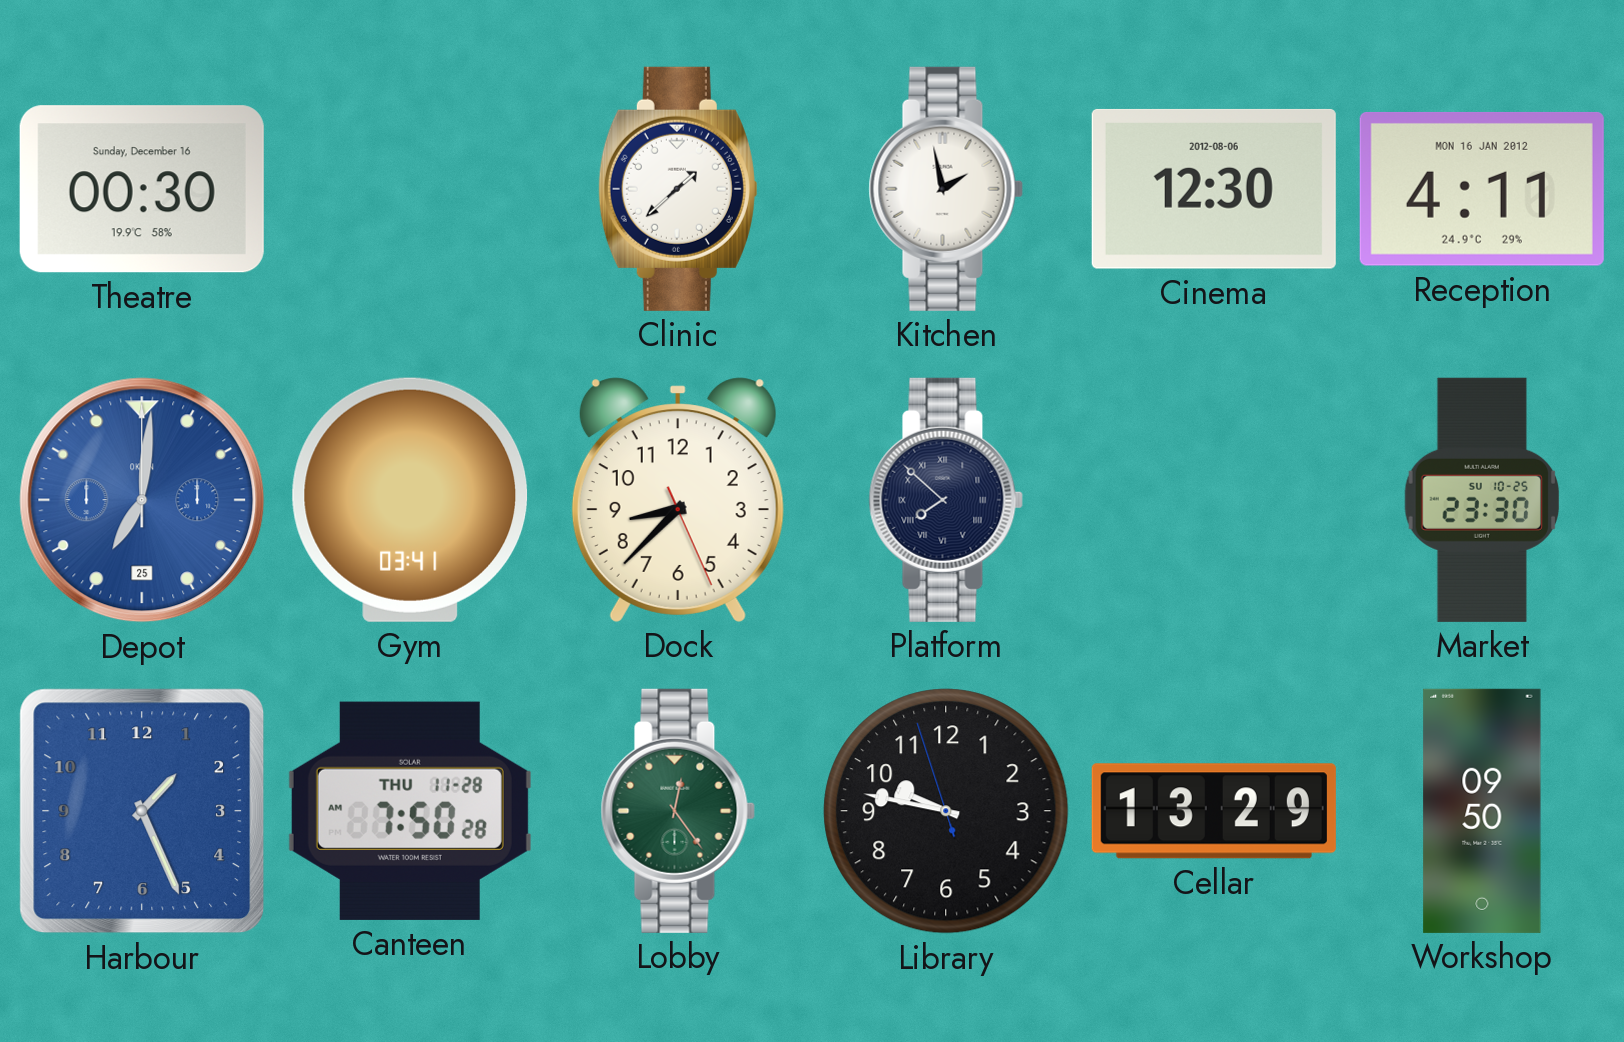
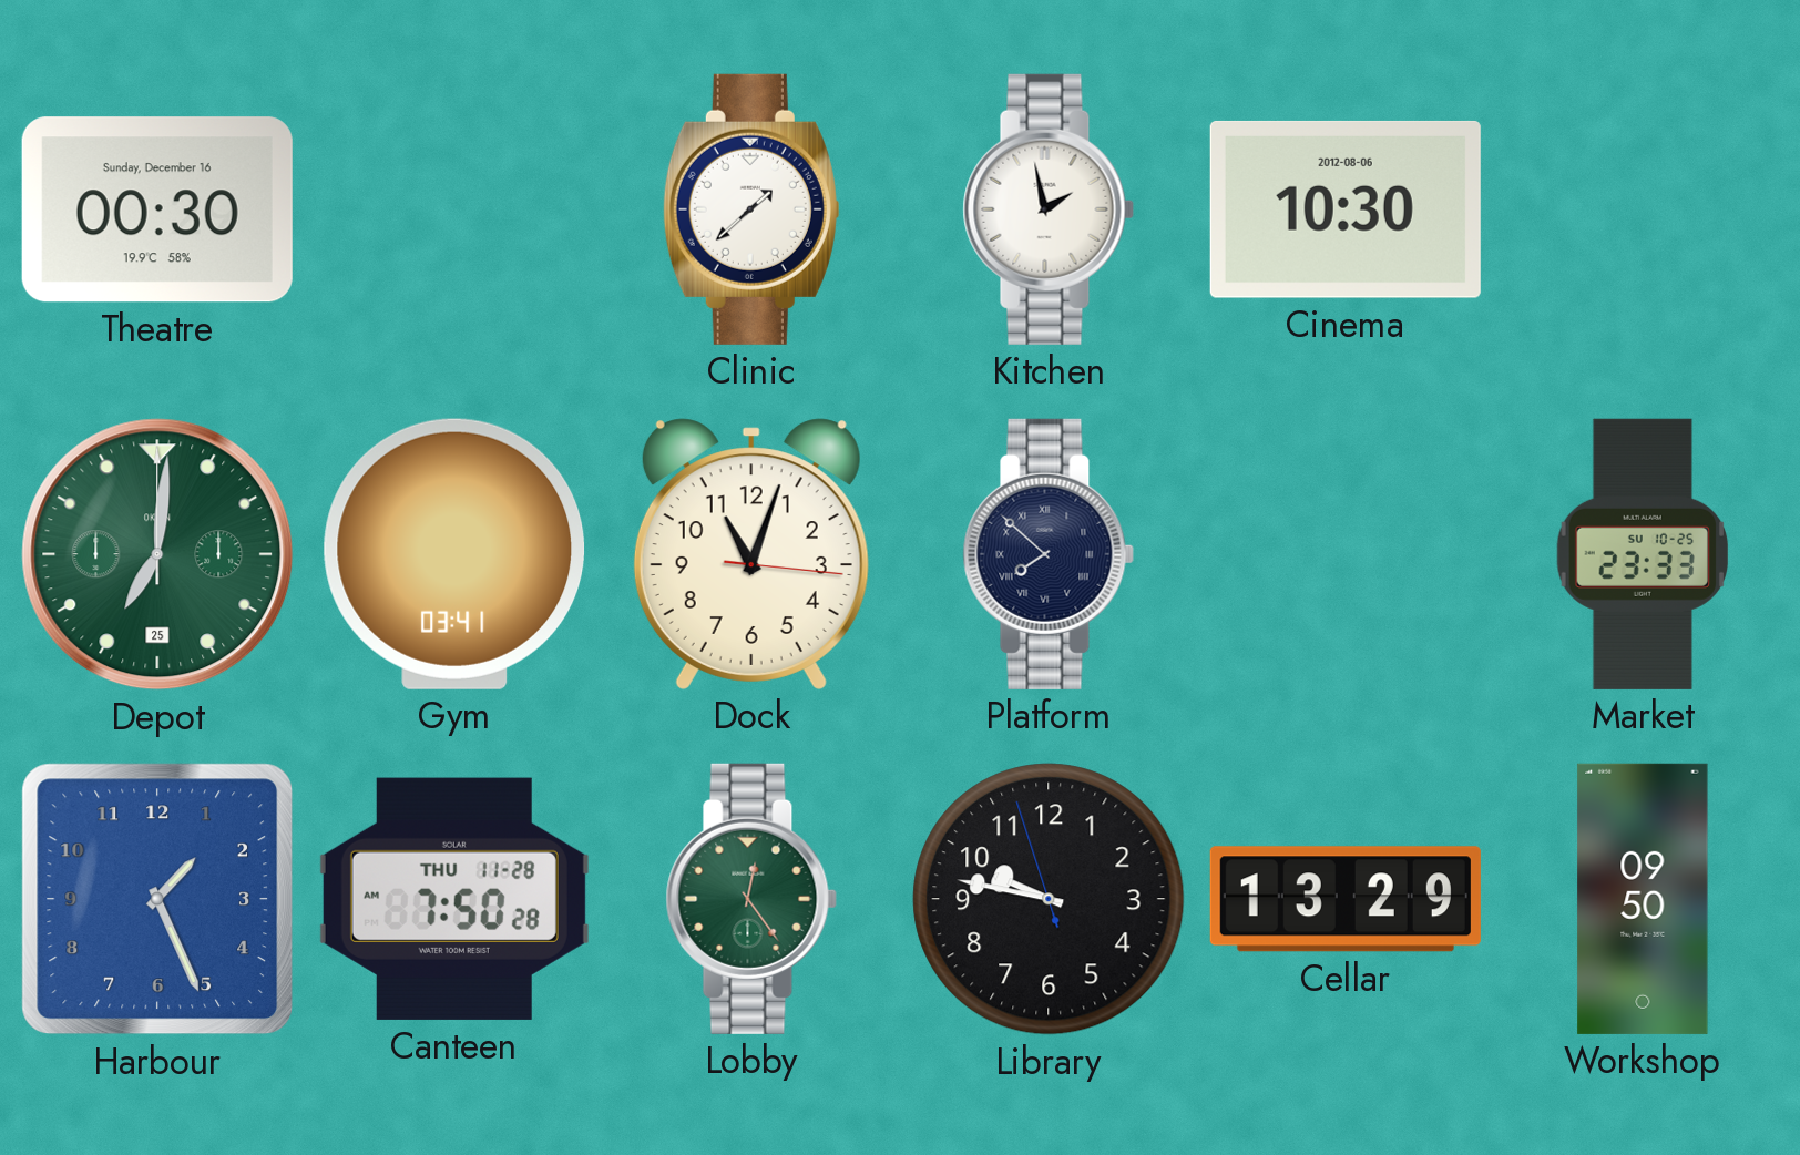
Cinema: 12:30 -> 10:30 (1346, 209)
Reception: 4:11 -> none (1482, 189)
Depot dial: blue -> green (157, 554)
Dock: 8:37 -> 11:03 (751, 554)
Market: 23:30 -> 23:33 (1642, 554)
